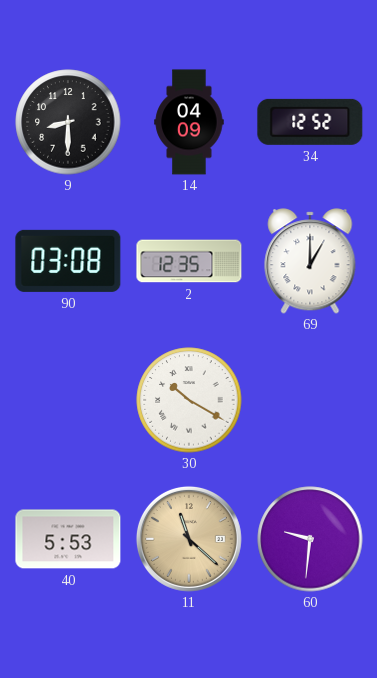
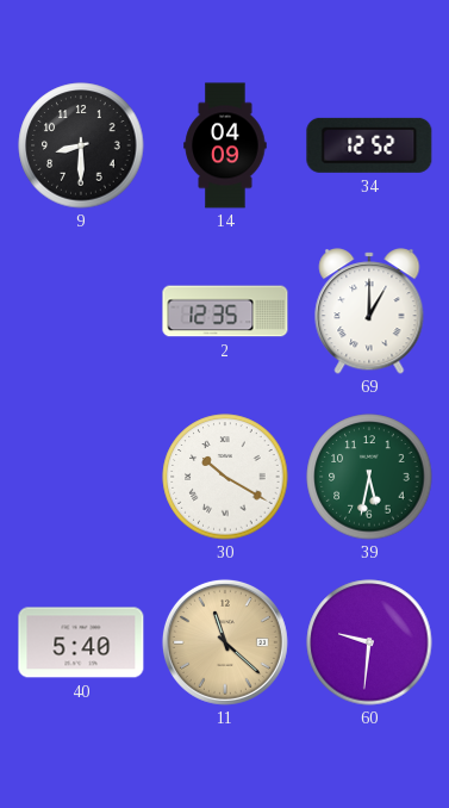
90: 03:08 -> none (68, 261)
39: none -> 5:32 (369, 477)
40: 5:53 -> 5:40 (81, 642)
